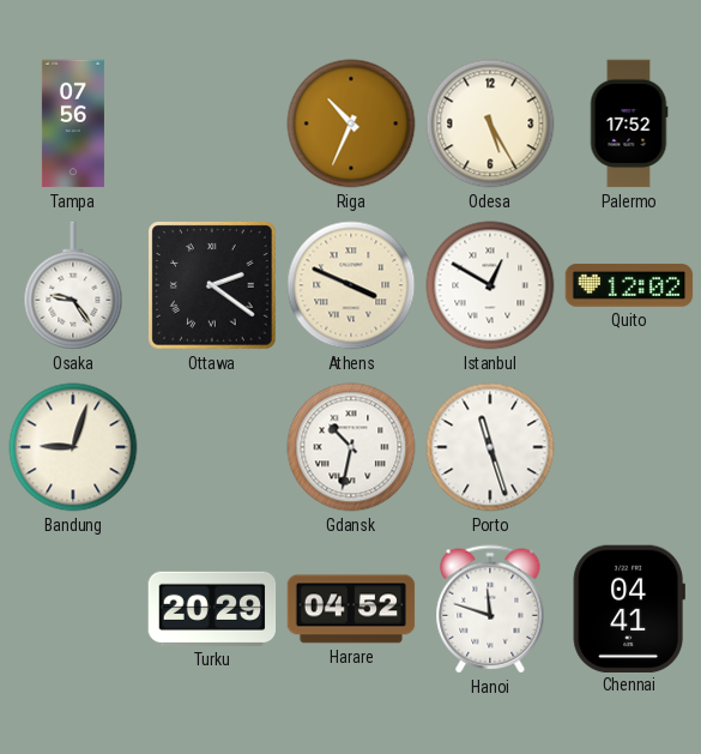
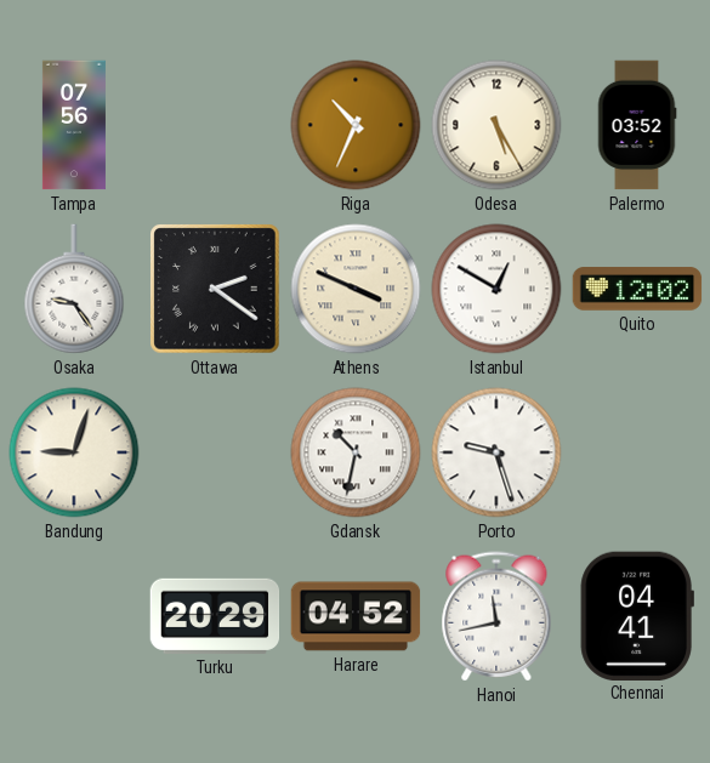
Palermo: 17:52 -> 03:52 (637, 125)
Porto: 11:27 -> 9:27 (496, 452)
Hanoi: 11:48 -> 11:43 (496, 616)
